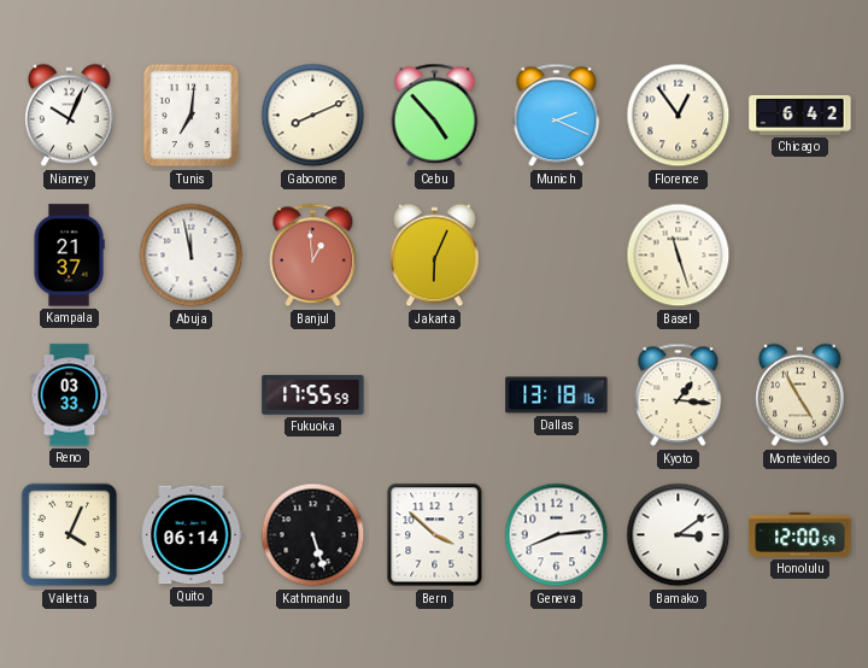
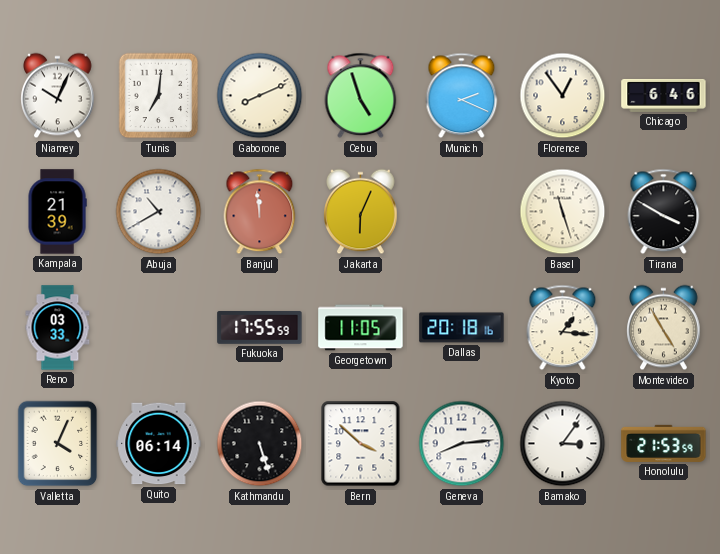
Cebu: 4:53 -> 4:57 (361, 96)
Chicago: 6:42 -> 6:46 (664, 95)
Kampala: 21:37 -> 21:39 (57, 212)
Abuja: 11:58 -> 10:40 (159, 212)
Banjul: 12:59 -> 11:59 (260, 212)
Tirana: none -> 3:50 (664, 212)
Georgetown: none -> 11:05 (361, 328)
Dallas: 13:18 -> 20:18 (462, 328)
Bamako: 3:09 -> 3:06 (563, 444)
Honolulu: 12:00 -> 21:53 (664, 443)
